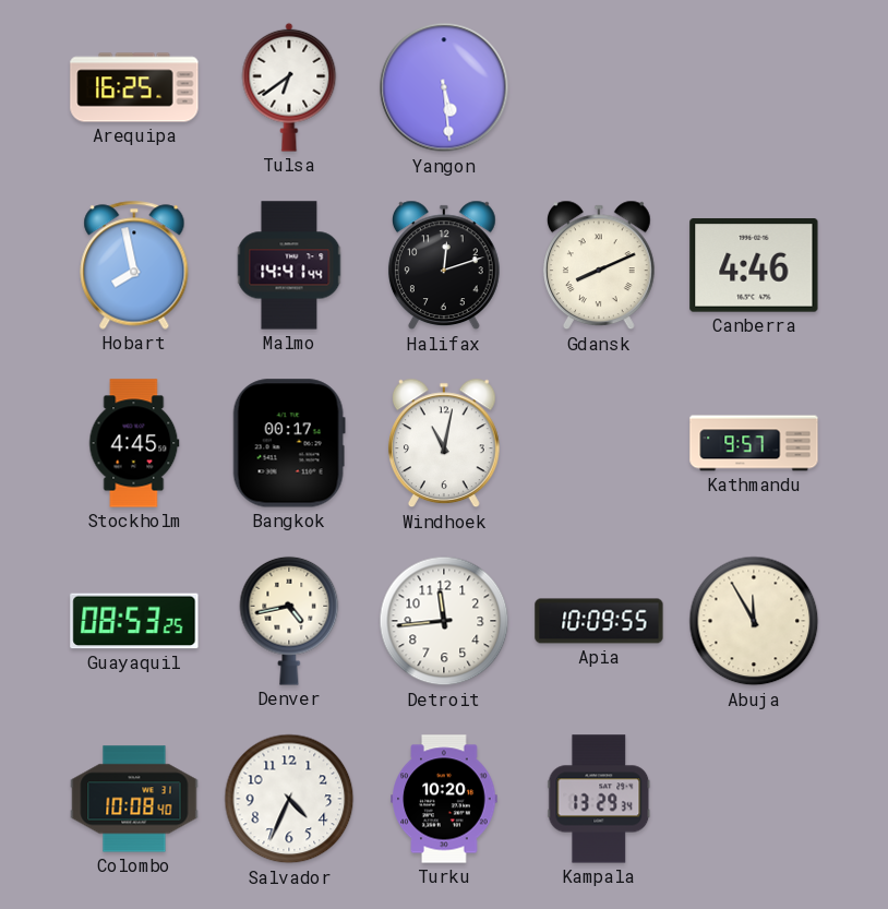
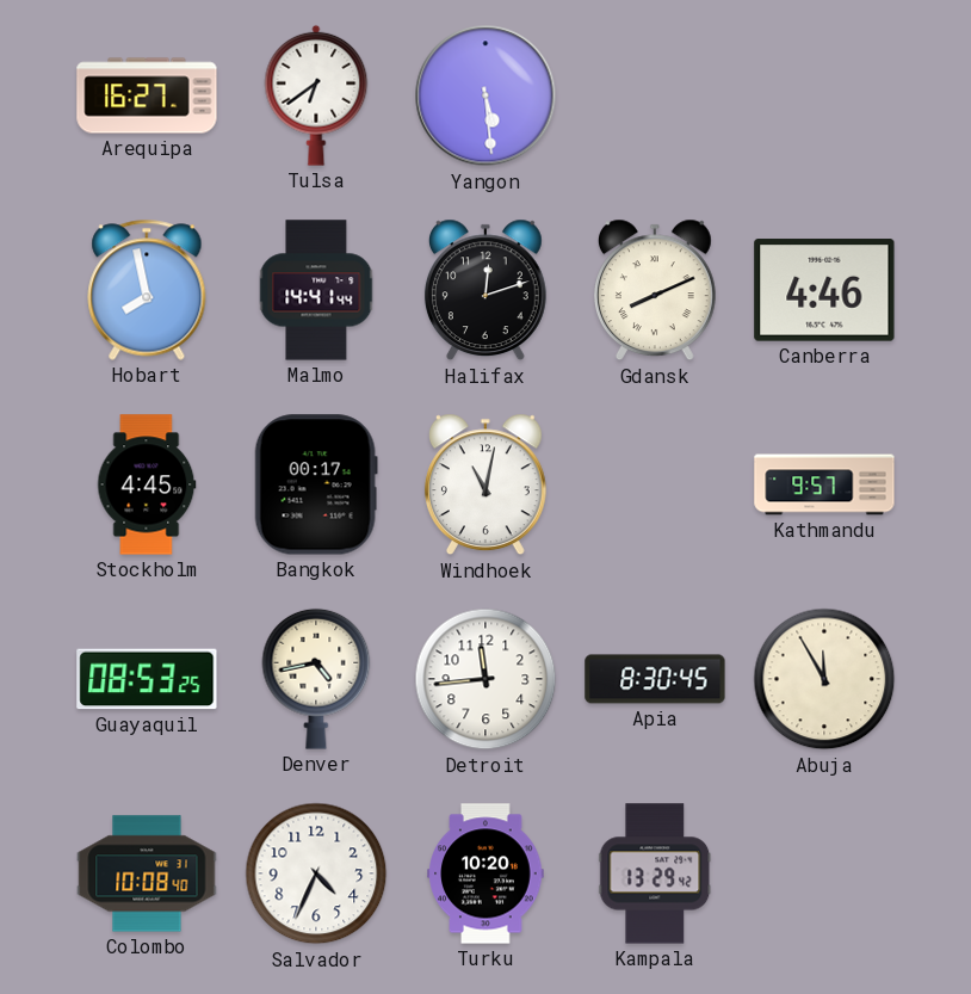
Arequipa: 16:25 -> 16:27 (147, 95)
Apia: 10:09 -> 8:30 (655, 679)
Kampala: 13:29:34 -> 13:29:42 (655, 873)
